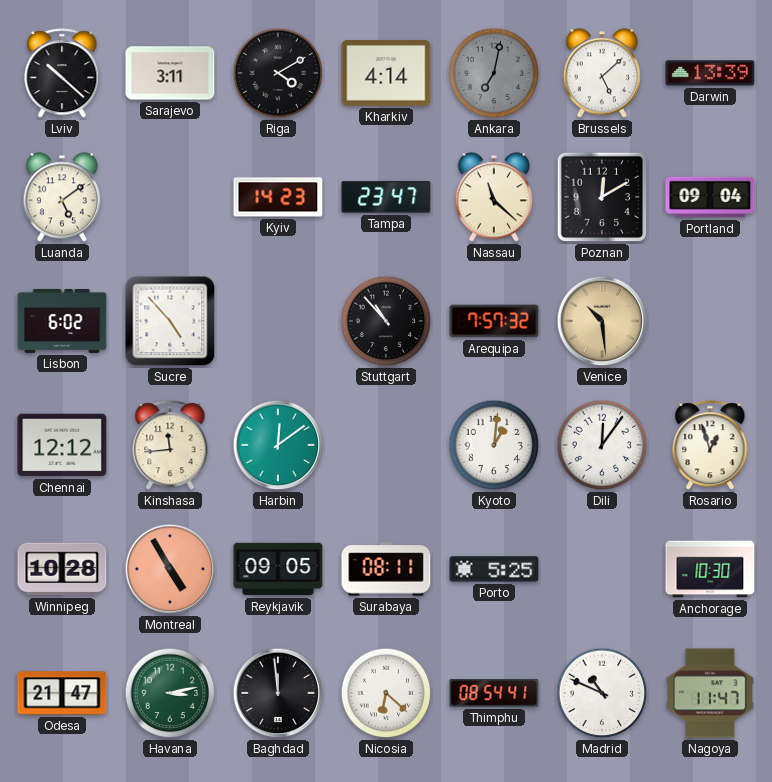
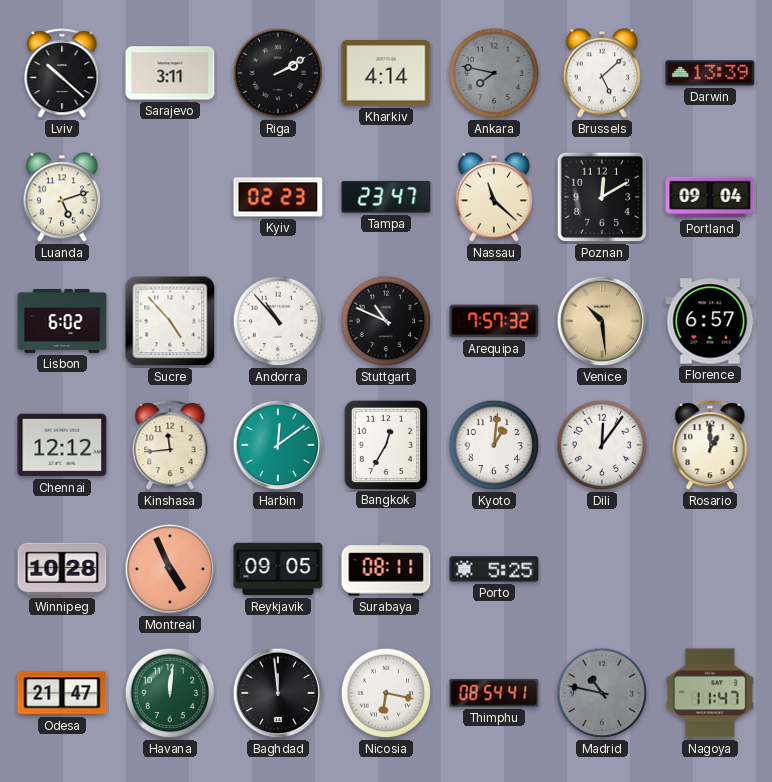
Riga: 4:10 -> 2:10 (278, 73)
Ankara: 7:02 -> 7:47 (494, 73)
Luanda: 5:09 -> 5:12 (61, 197)
Kyiv: 14:23 -> 02:23 (278, 197)
Andorra: none -> 10:53 (278, 321)
Stuttgart: 10:53 -> 10:49 (386, 321)
Florence: none -> 6:57 (710, 321)
Bangkok: none -> 12:35 (385, 444)
Rosario: 12:57 -> 1:00 (710, 446)
Montreal: 4:55 -> 4:56 (170, 569)
Anchorage: 10:30 -> none (710, 569)
Havana: 3:13 -> 12:01 (170, 693)
Nicosia: 6:22 -> 6:17 (386, 693)
Madrid: 10:49 -> 10:47 (602, 693)
Madrid dial: white -> grey (602, 693)
